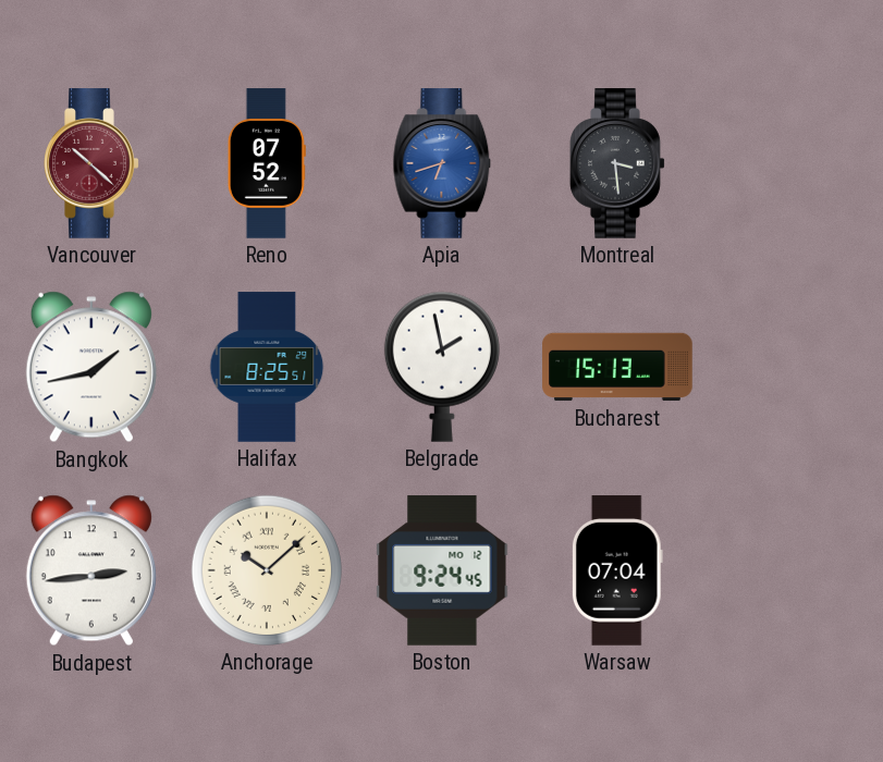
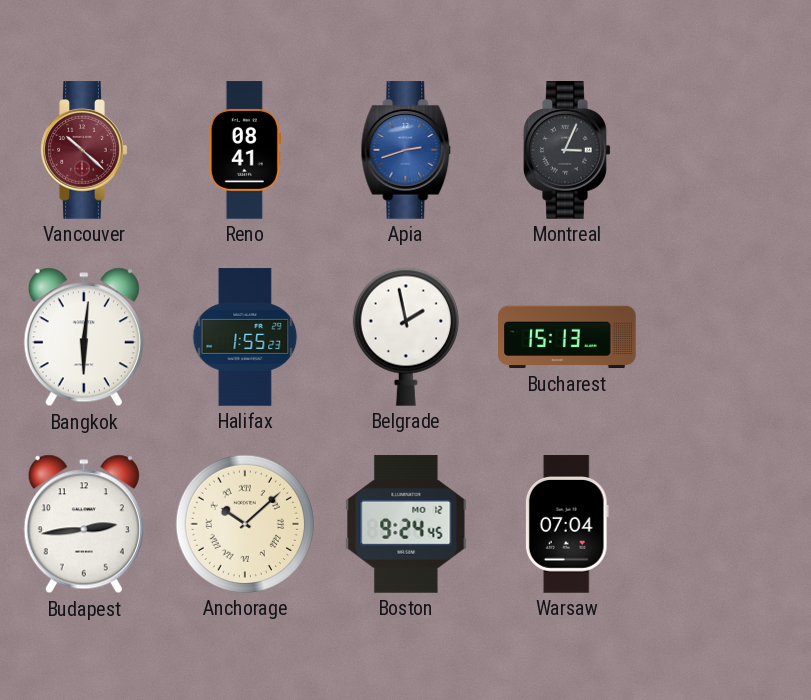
Reno: 07:52 -> 08:41 (245, 150)
Apia: 6:42 -> 2:42 (406, 150)
Montreal: 3:29 -> 3:04 (567, 150)
Bangkok: 1:43 -> 6:01 (84, 337)
Halifax: 8:25 -> 1:55 (245, 337)
